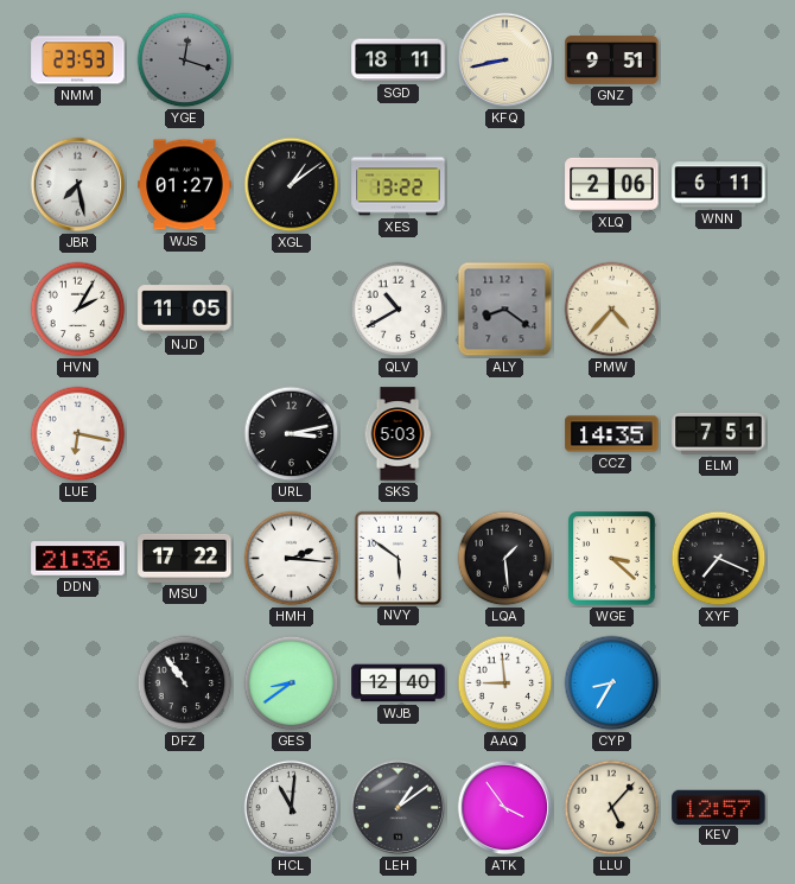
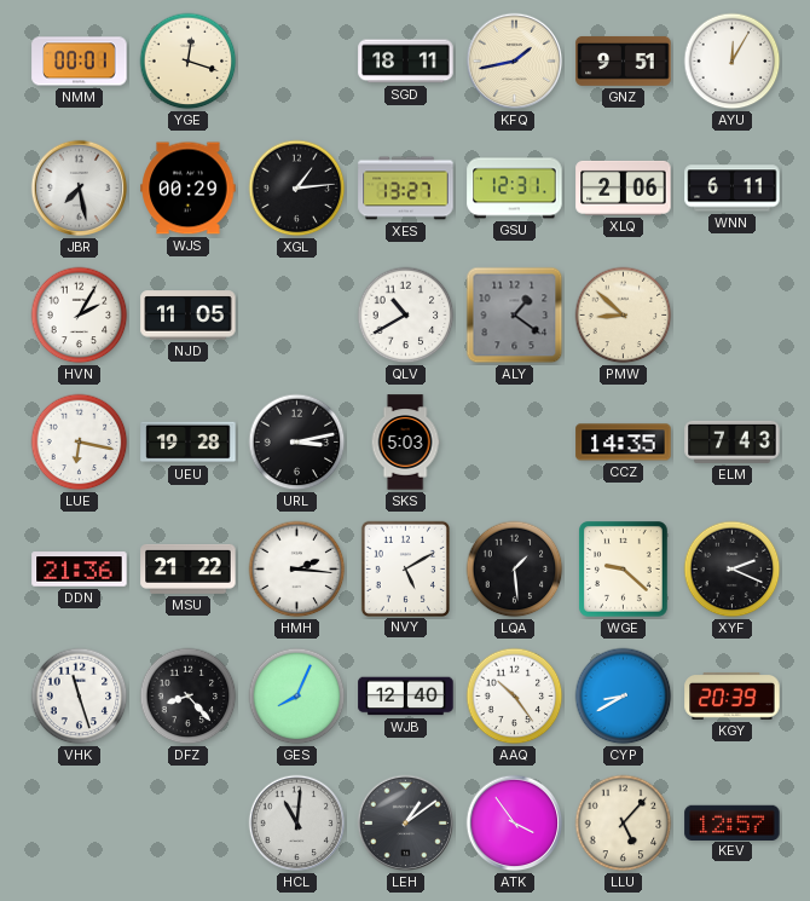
NMM: 23:53 -> 00:01 (80, 62)
YGE dial: grey -> cream (189, 62)
KFQ: 8:43 -> 1:43 (515, 62)
AYU: none -> 12:05 (733, 62)
WJS: 01:27 -> 00:29 (189, 189)
XGL: 1:09 -> 1:14 (297, 189)
XES: 13:22 -> 13:27 (406, 189)
GSU: none -> 12:31 (515, 189)
ALY: 8:21 -> 1:21 (515, 316)
PMW: 4:37 -> 8:52 (624, 316)
UEU: none -> 19:28 (189, 443)
ELM: 7:51 -> 7:43 (733, 441)
MSU: 17:22 -> 21:22 (189, 568)
NVY: 5:51 -> 5:10 (405, 568)
WGE: 3:22 -> 9:22 (624, 570)
XYF: 7:19 -> 2:19 (733, 570)
VHK: none -> 11:27 (80, 697)
DFZ: 10:54 -> 8:23 (189, 697)
GES: 8:39 -> 8:04 (297, 697)
AAQ: 8:59 -> 10:24 (515, 697)
CYP: 8:35 -> 8:40 (624, 697)
KGY: none -> 20:39 (733, 697)
